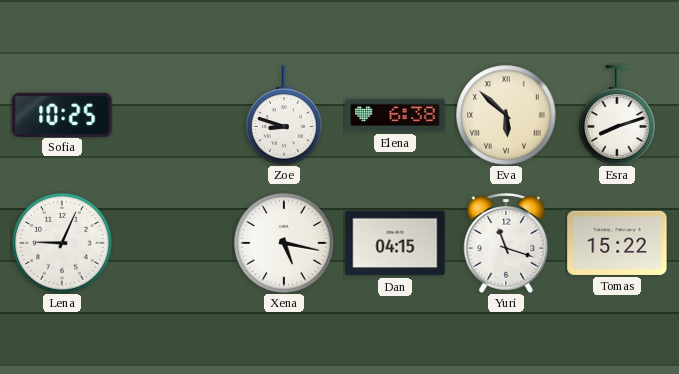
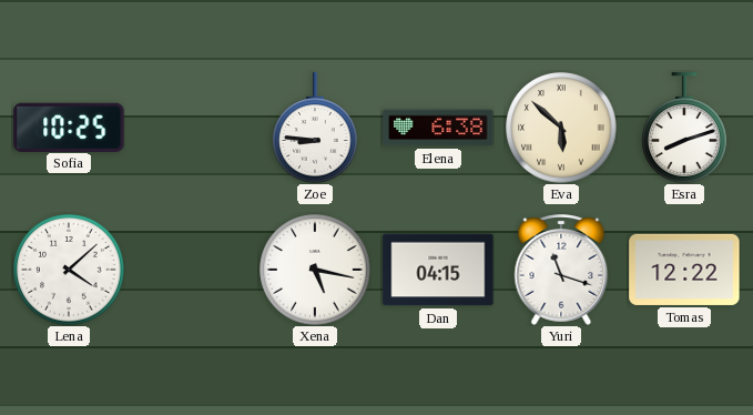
Zoe: 8:48 -> 8:46 (315, 128)
Lena: 9:04 -> 4:08 (69, 270)
Tomas: 15:22 -> 12:22 (684, 270)
